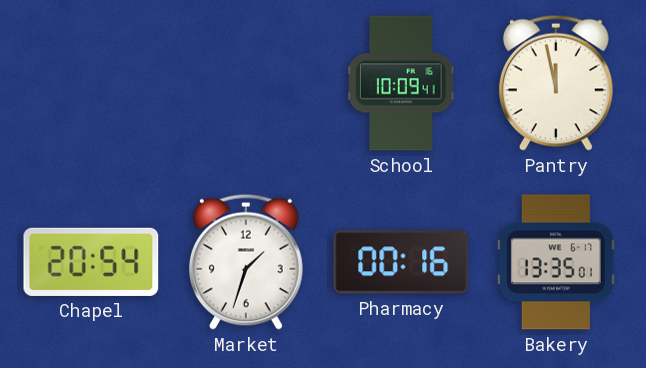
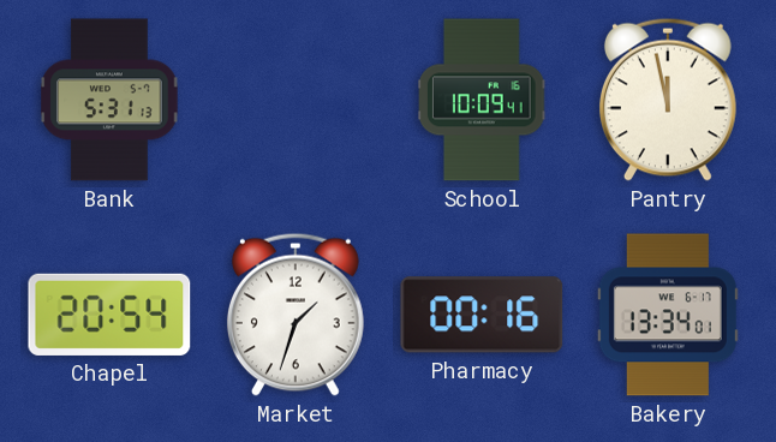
Bank: none -> 5:31 (109, 100)
Bakery: 13:35 -> 13:34 (668, 315)
